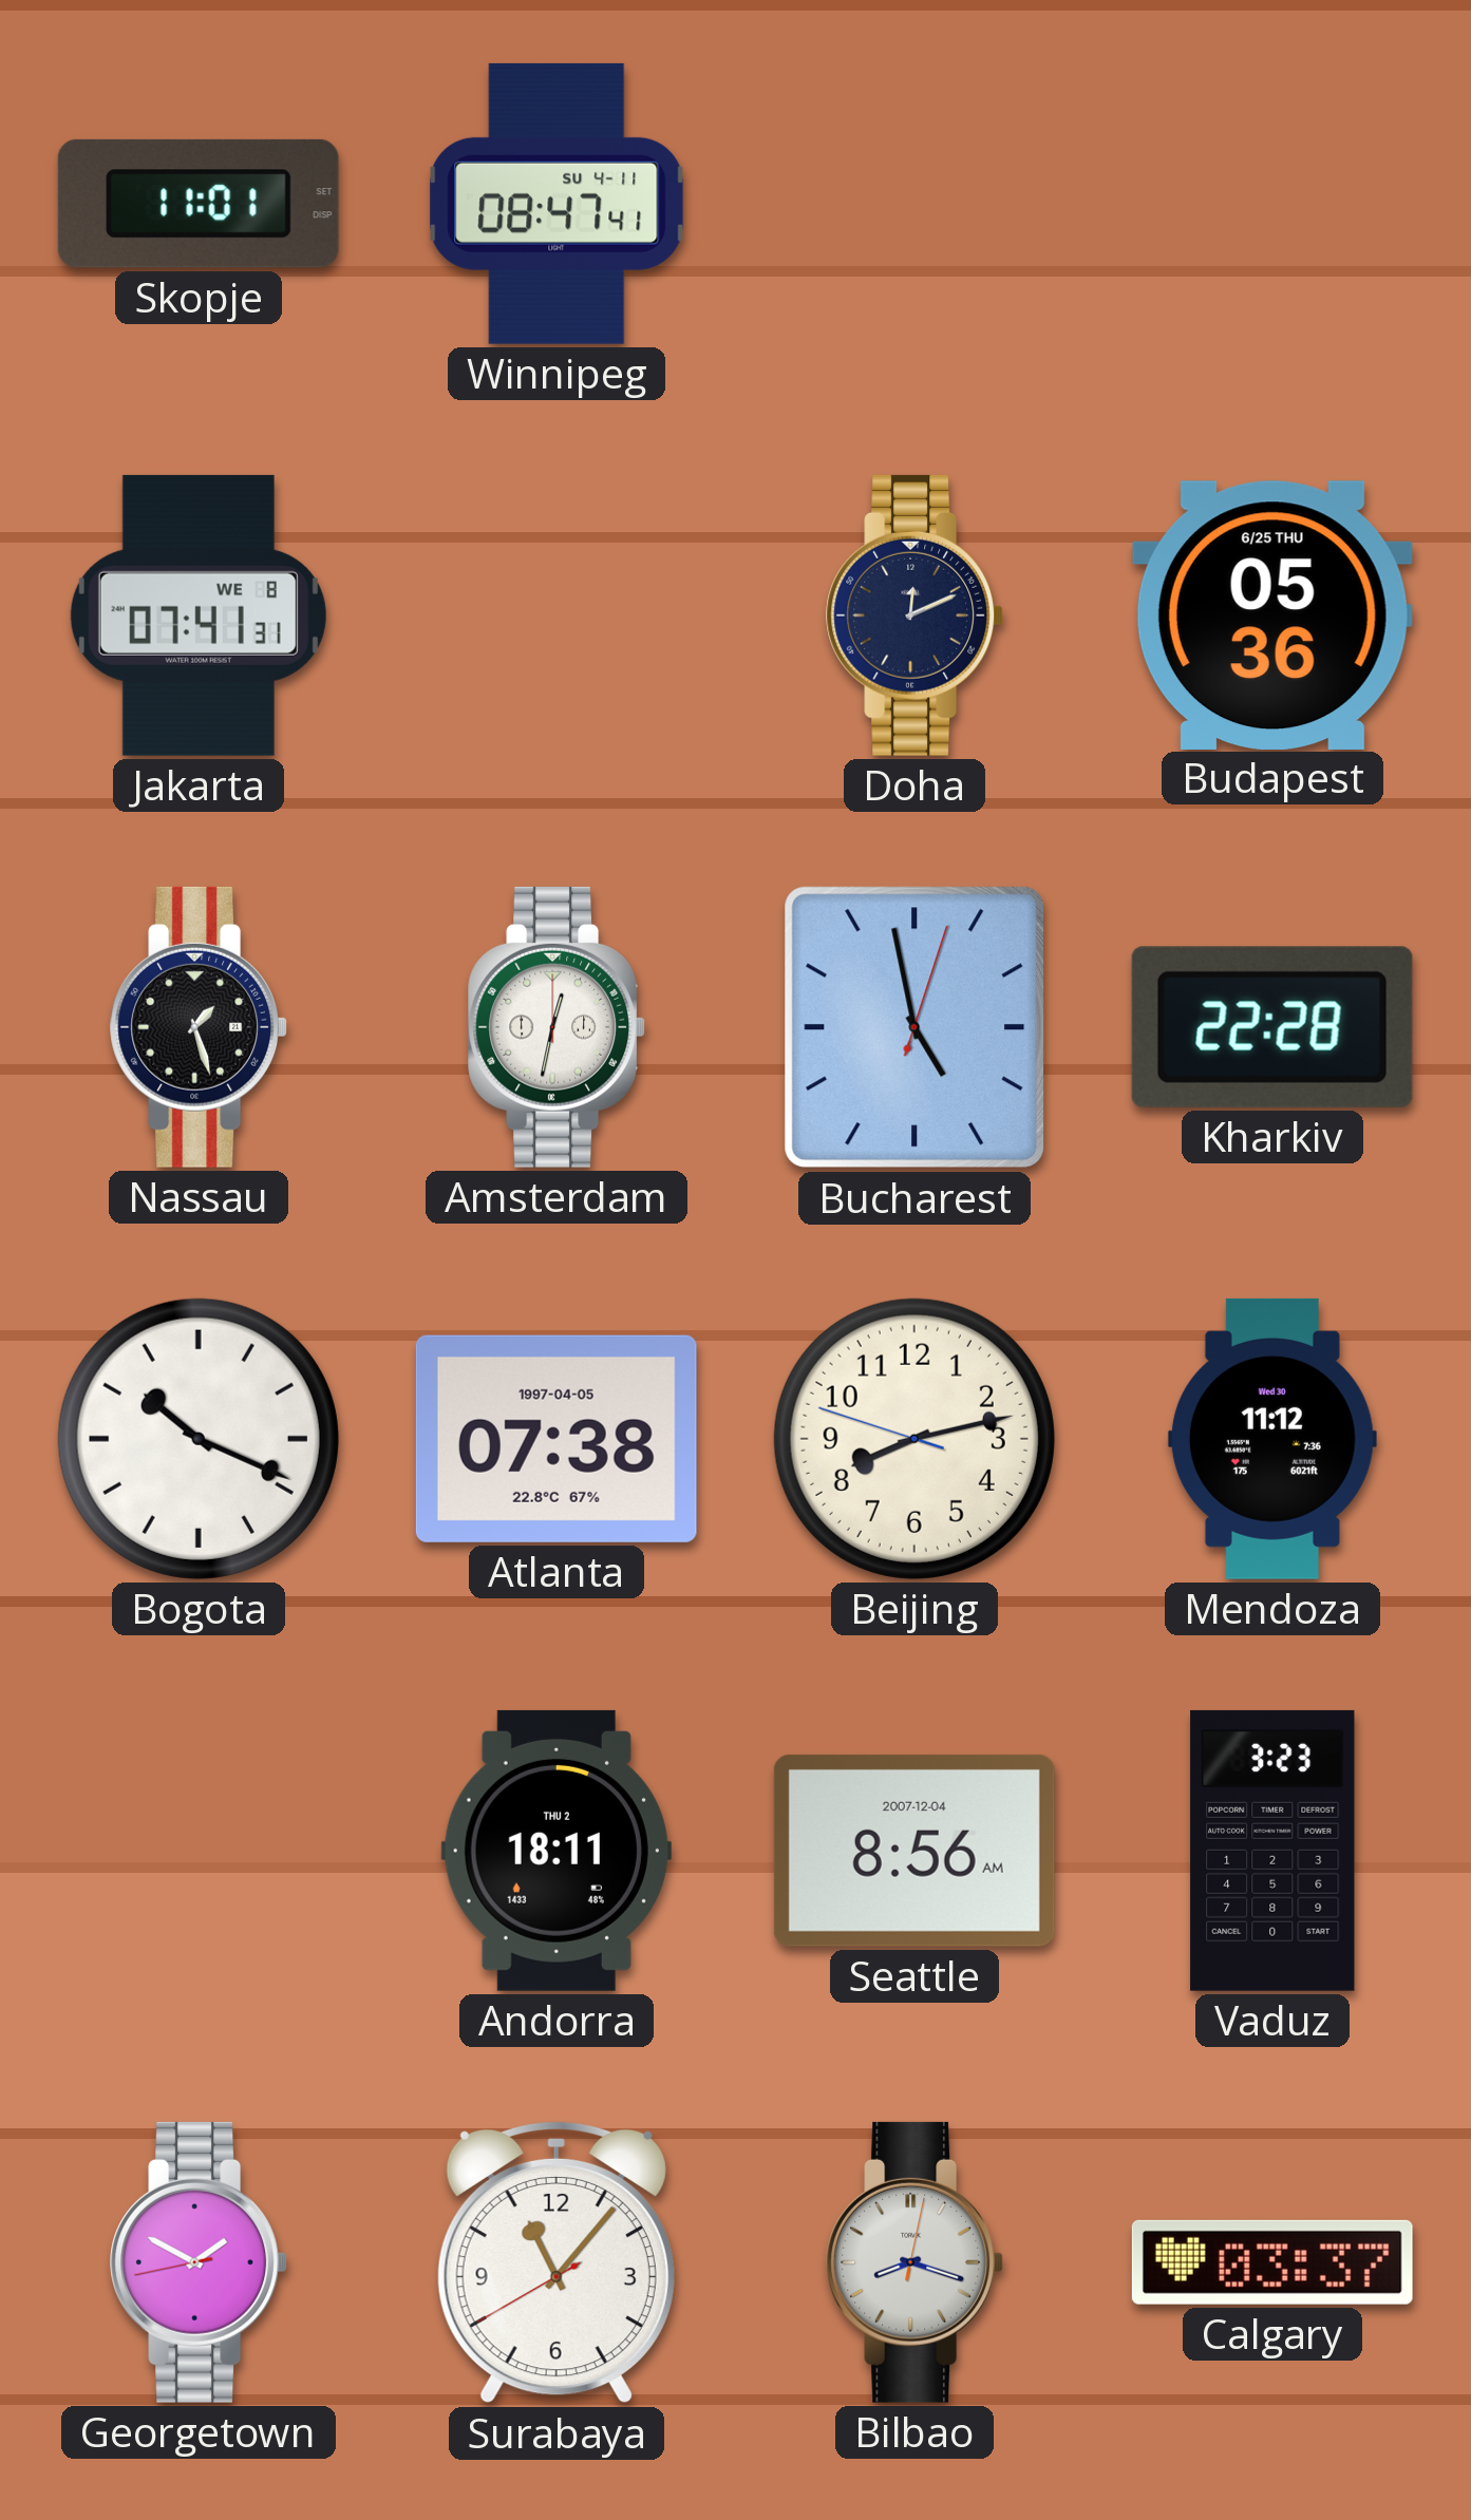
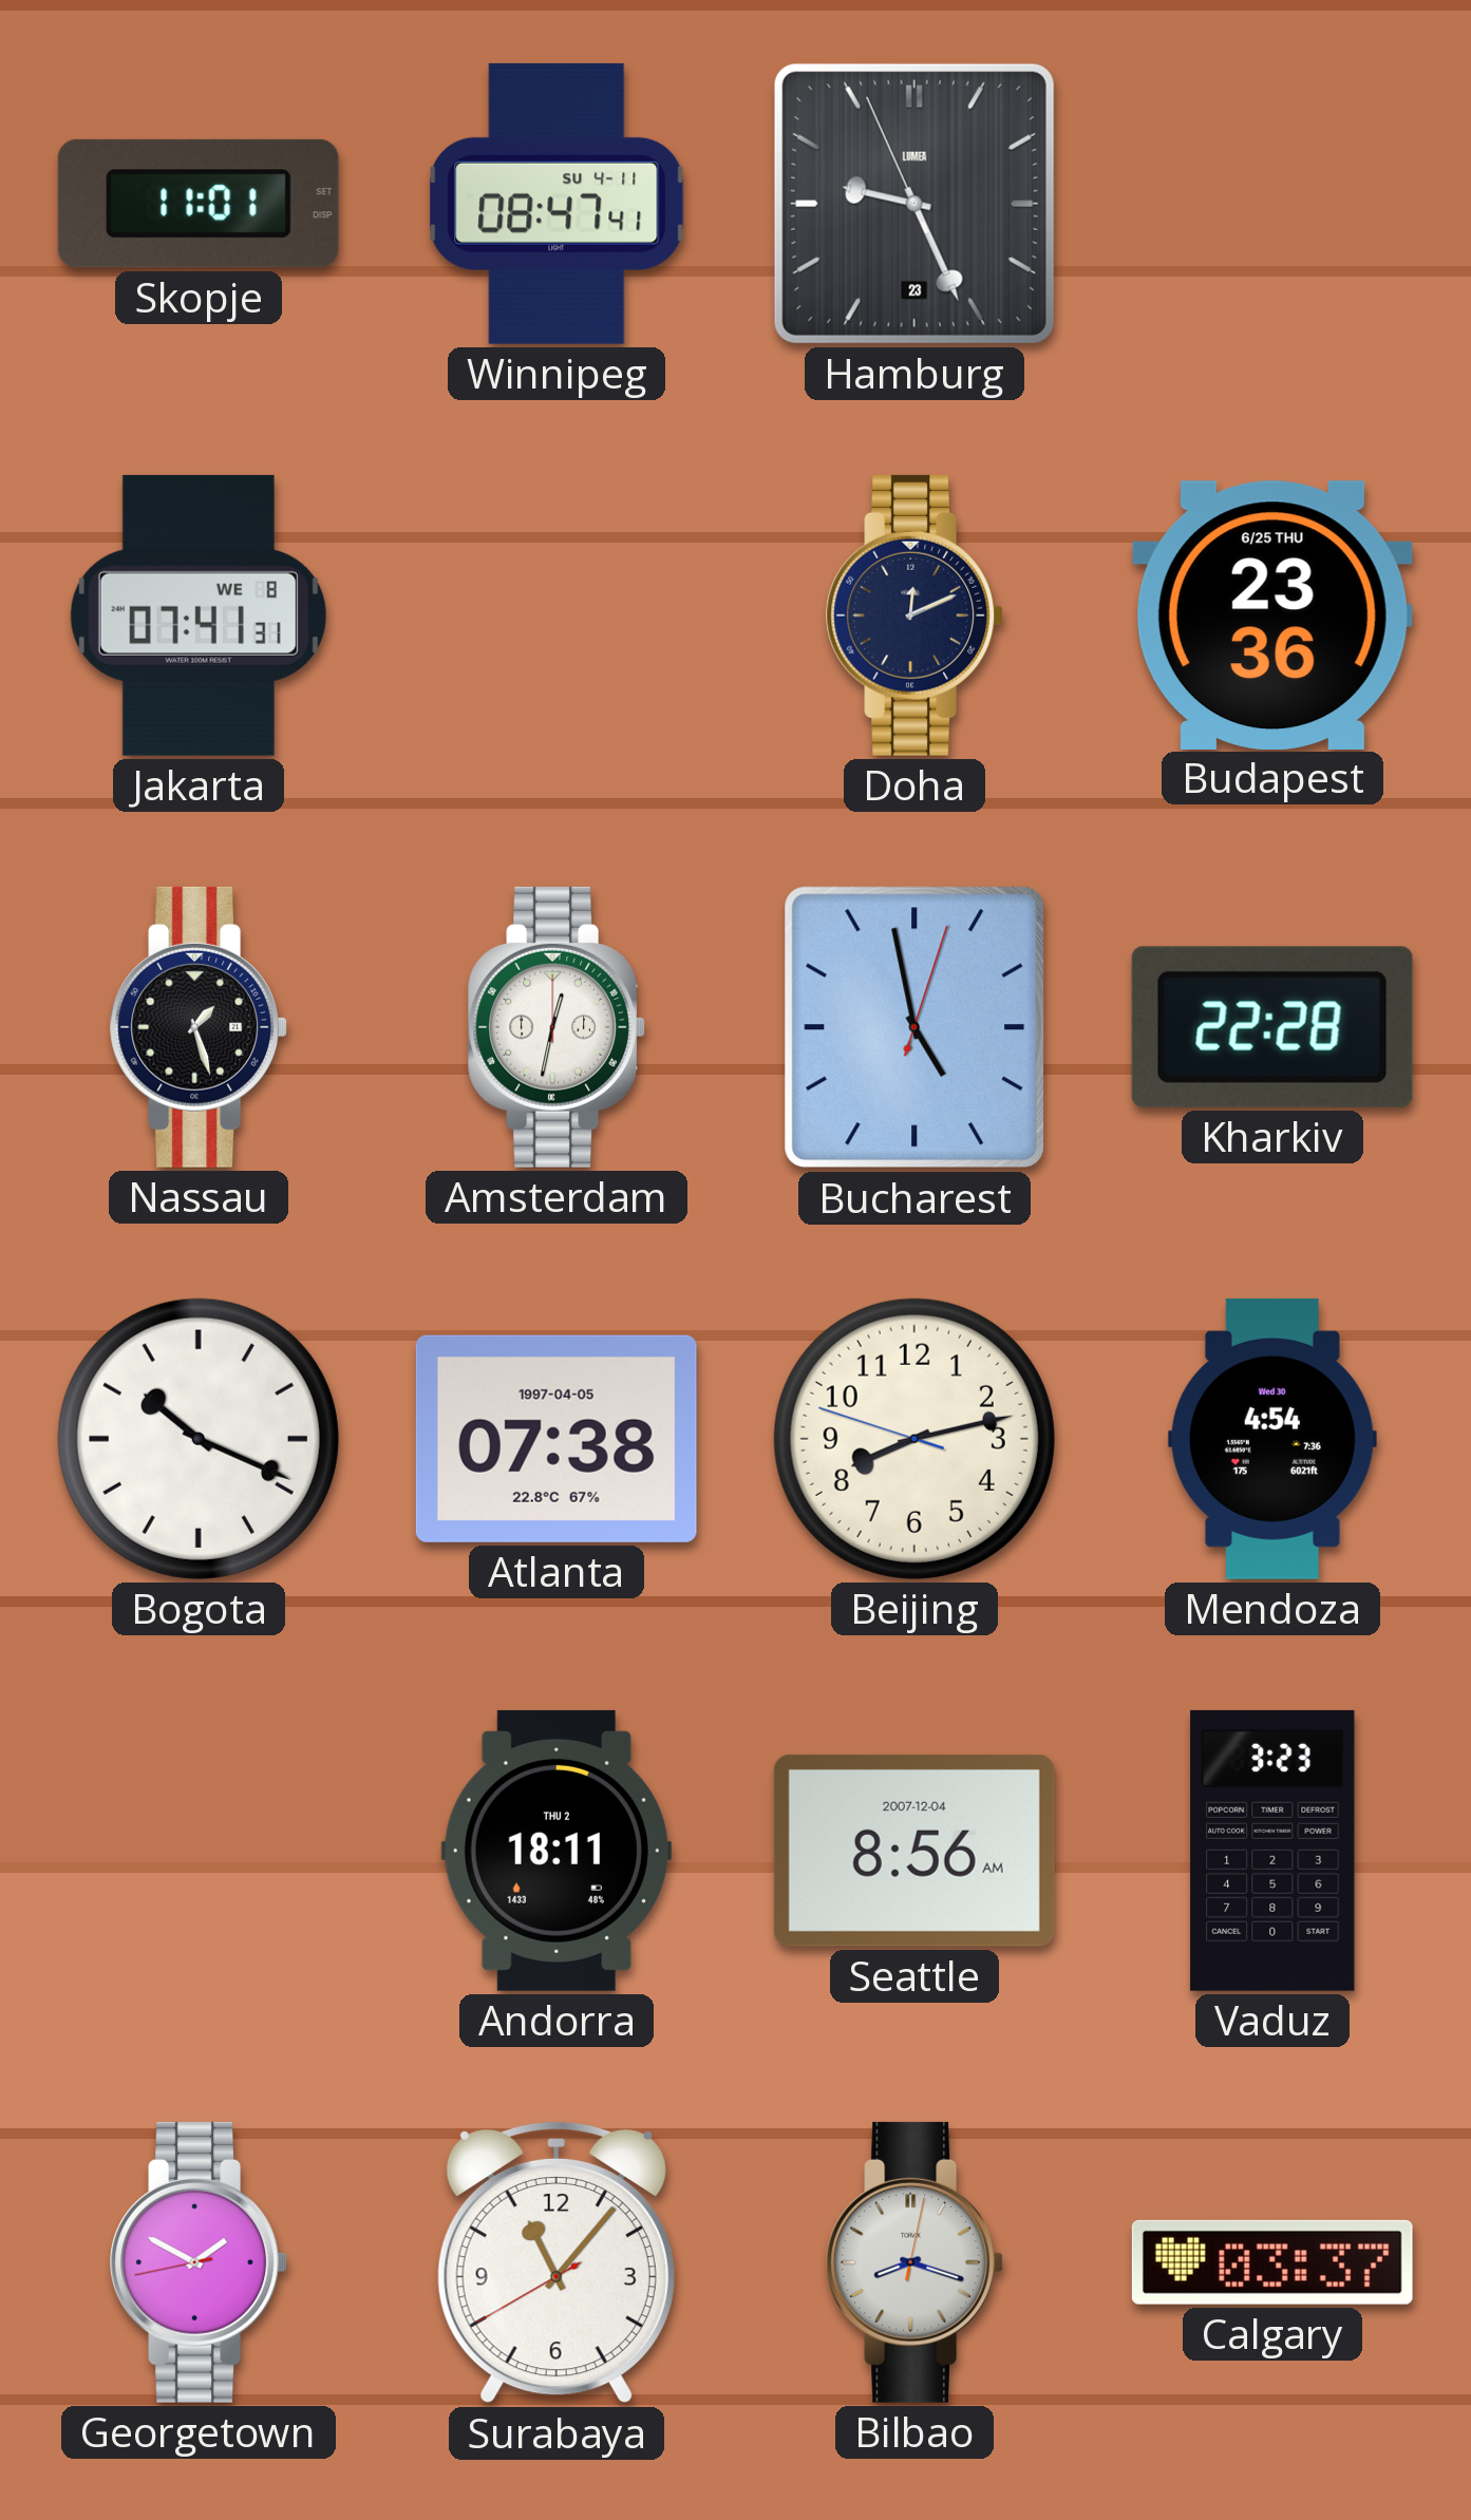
Hamburg: none -> 9:25 (914, 204)
Budapest: 05:36 -> 23:36 (1272, 614)
Mendoza: 11:12 -> 4:54 (1272, 1439)
